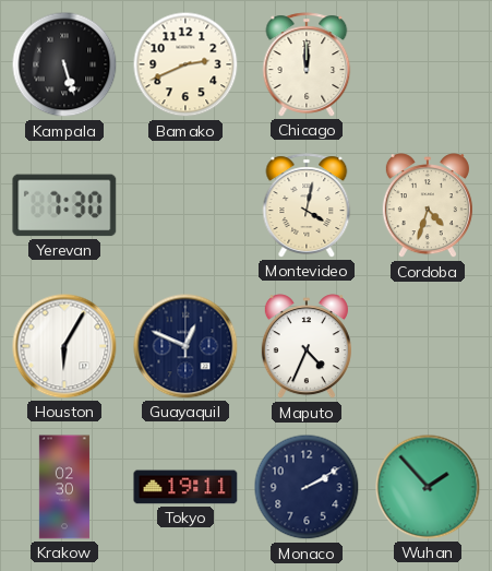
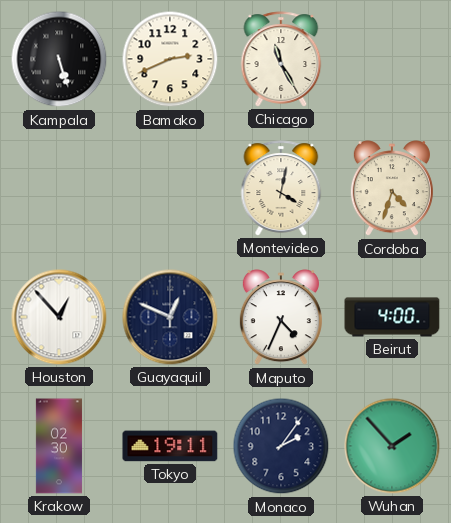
Chicago: 12:00 -> 11:25 (281, 59)
Yerevan: 7:30 -> none (64, 205)
Houston: 6:05 -> 12:53 (59, 317)
Beirut: none -> 4:00 (392, 317)
Monaco: 2:10 -> 2:06 (281, 446)
